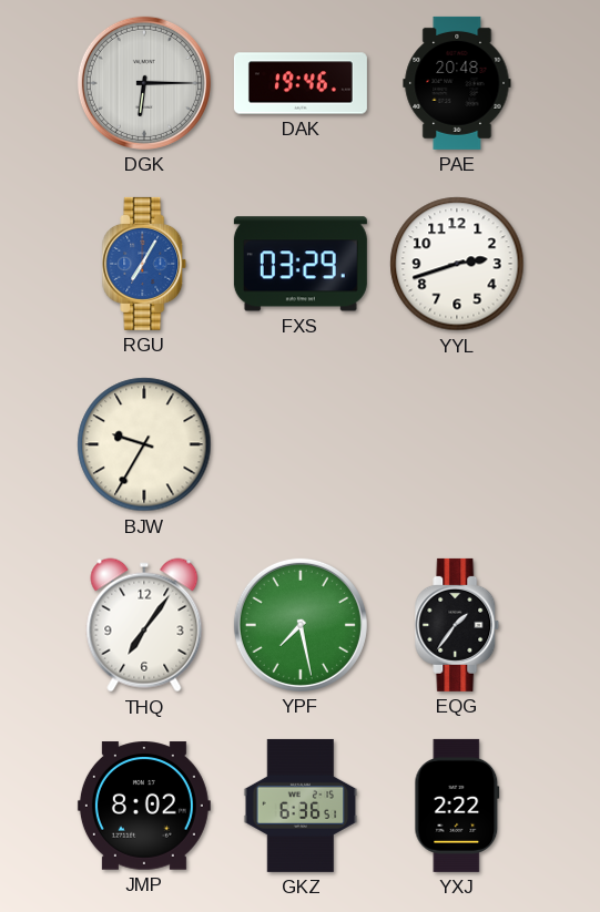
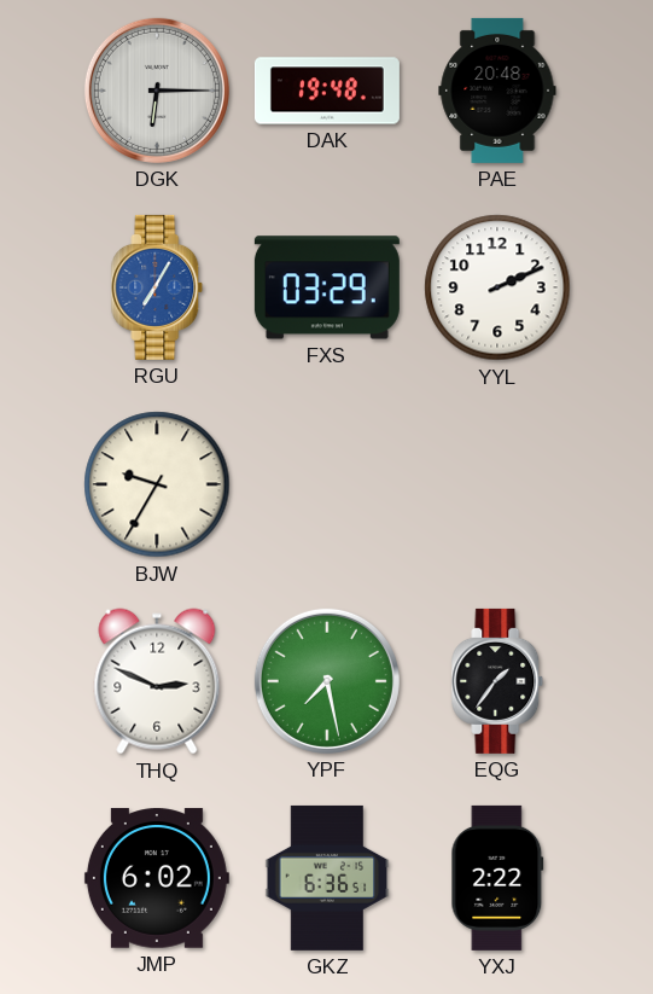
DAK: 19:46 -> 19:48 (327, 91)
YYL: 2:42 -> 2:11 (497, 287)
THQ: 7:06 -> 2:49 (157, 681)
JMP: 8:02 -> 6:02 (157, 878)
